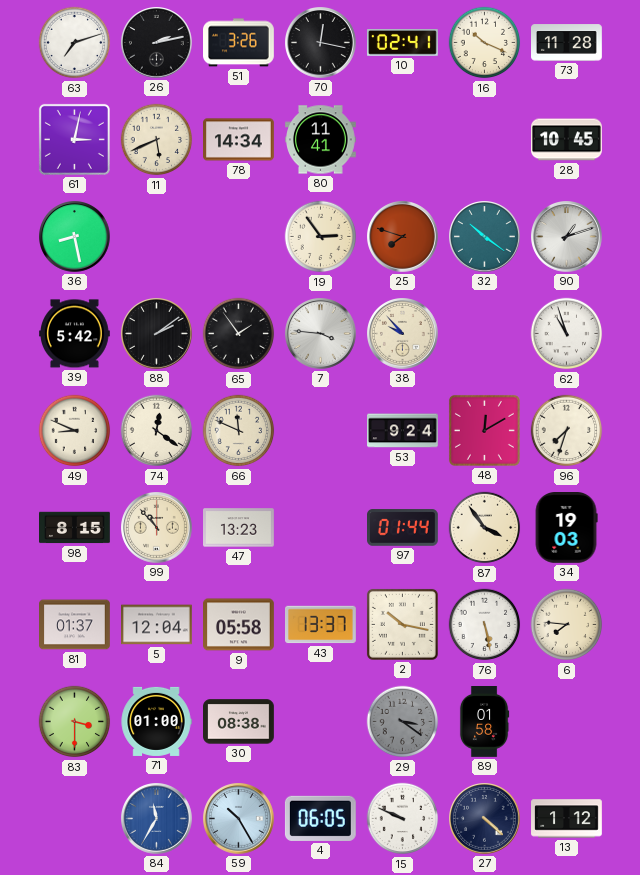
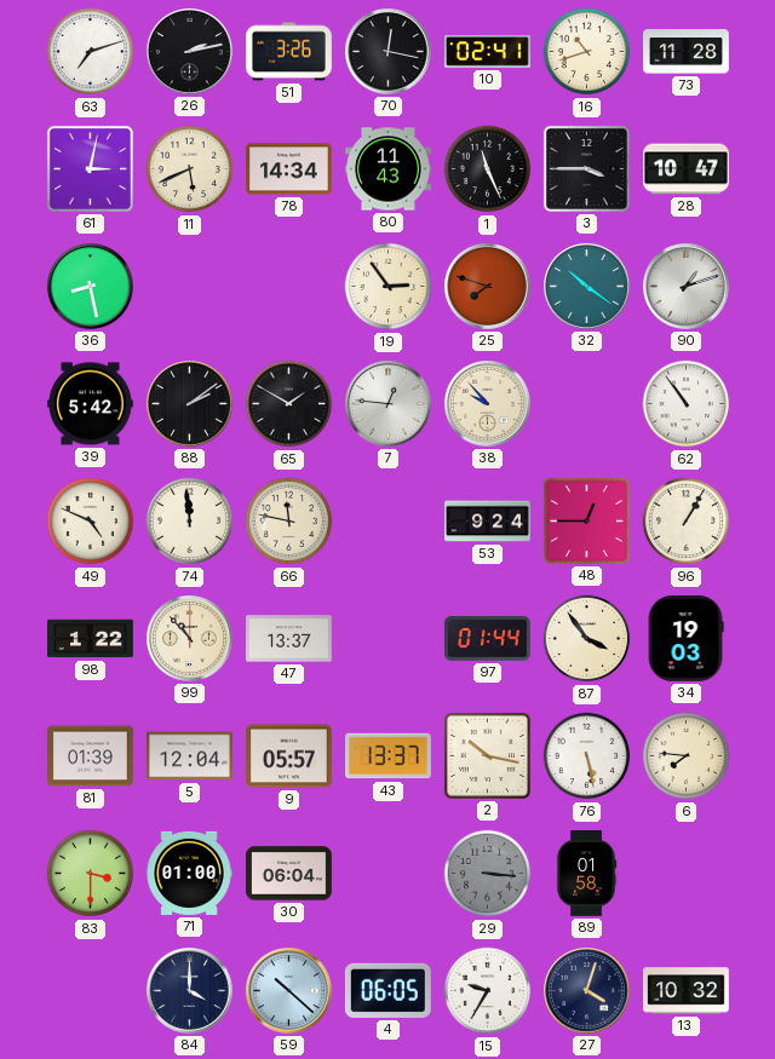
16: 10:19 -> 10:42 (587, 52)
80: 11:41 -> 11:43 (389, 169)
1: none -> 11:26 (488, 169)
3: none -> 3:45 (586, 168)
28: 10:45 -> 10:47 (687, 169)
65: 1:54 -> 1:50 (289, 404)
7: 3:46 -> 12:46 (389, 404)
62: 10:57 -> 10:54 (687, 404)
49: 8:49 -> 4:49 (91, 522)
74: 12:21 -> 11:59 (190, 522)
66: 11:49 -> 11:47 (289, 522)
48: 12:10 -> 12:45 (586, 520)
96: 7:33 -> 1:05 (687, 522)
98: 8:15 -> 1:22 (91, 639)
47: 13:23 -> 13:37 (289, 639)
81: 01:37 -> 01:39 (91, 756)
9: 05:58 -> 05:57 (289, 756)
30: 08:38 -> 06:04 (289, 874)
29: 3:21 -> 3:16 (488, 874)
84: 11:35 -> 4:00 (190, 991)
84 dial: blue -> navy (190, 991)
59: 10:25 -> 10:22 (289, 991)
15: 9:49 -> 9:35 (488, 991)
27: 4:22 -> 4:03 (587, 991)
13: 1:12 -> 10:32 (687, 991)
